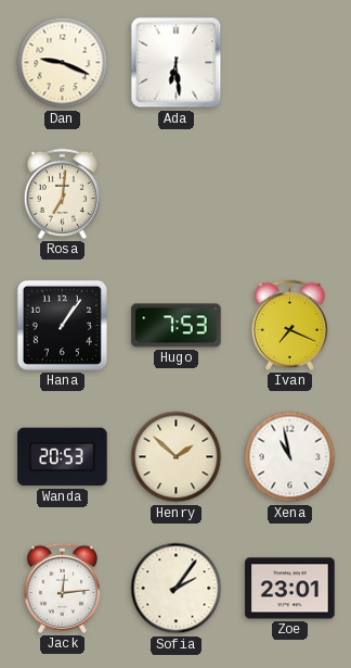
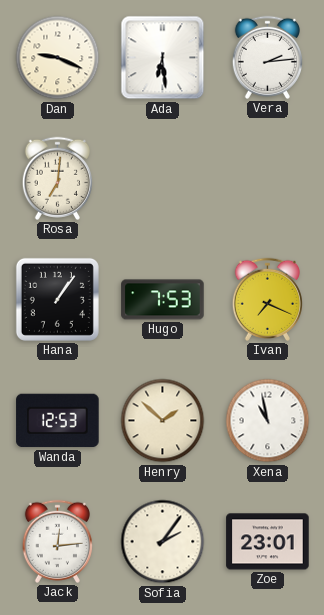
Vera: none -> 2:14 (267, 57)
Wanda: 20:53 -> 12:53 (58, 421)
